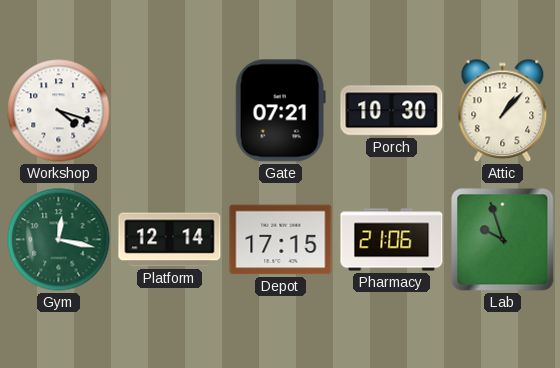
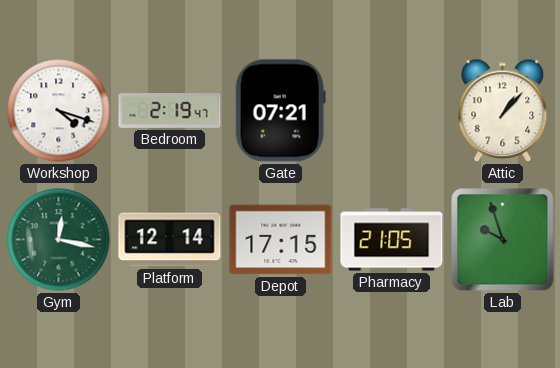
Bedroom: none -> 2:19 (170, 111)
Porch: 10:30 -> none (392, 111)
Pharmacy: 21:06 -> 21:05 (392, 240)
